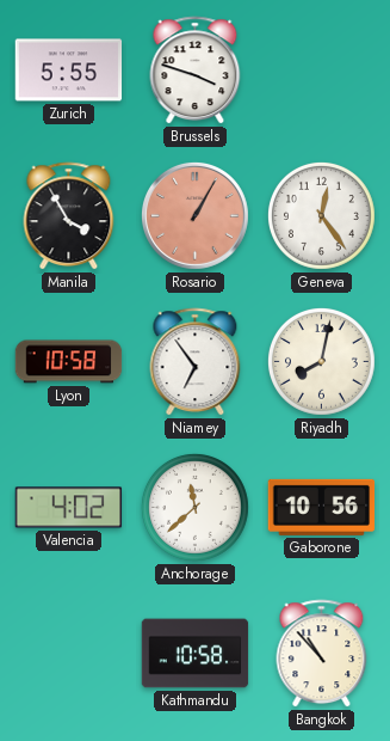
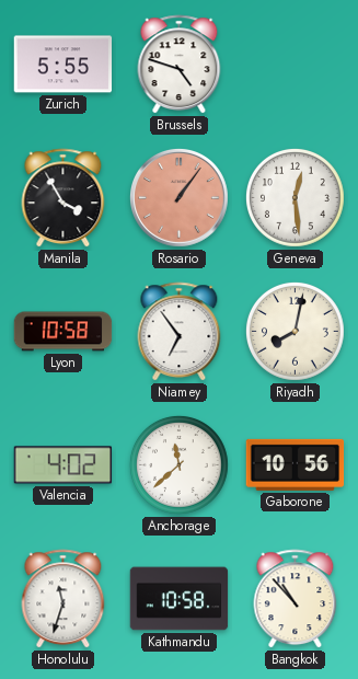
Brussels: 3:48 -> 4:48 (180, 65)
Rosario: 1:05 -> 1:06 (178, 197)
Geneva: 12:24 -> 12:29 (295, 197)
Honolulu: none -> 11:33 (63, 599)
